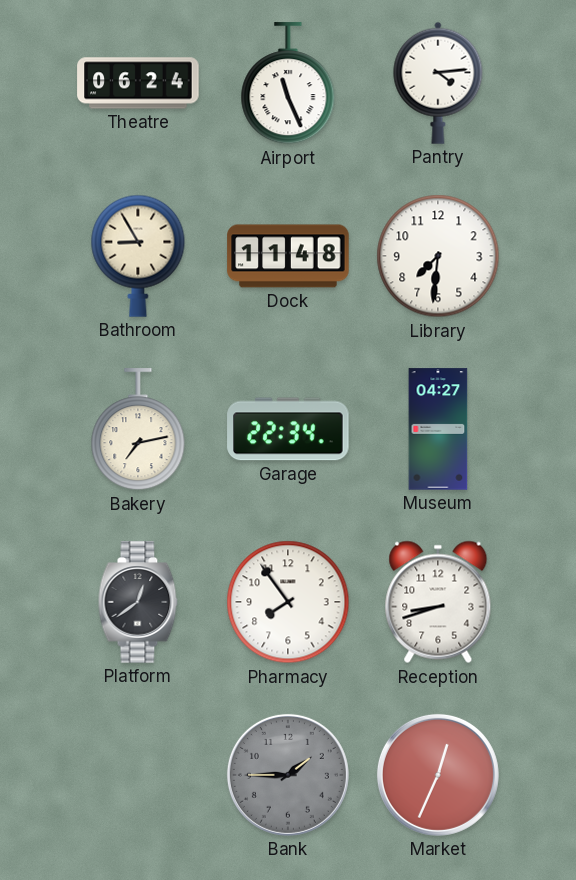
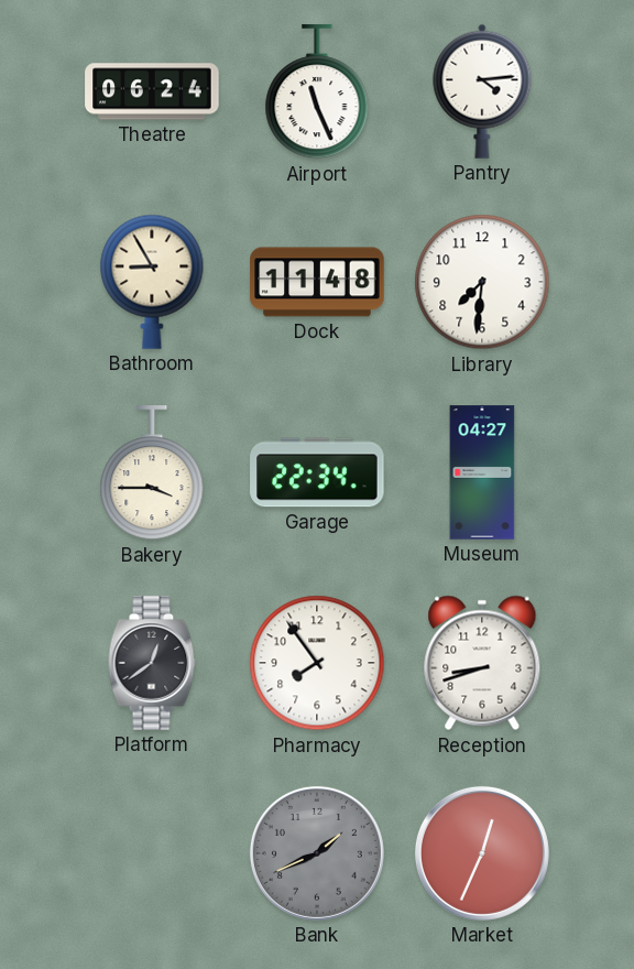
Bakery: 7:13 -> 3:45 (152, 473)
Bank: 1:45 -> 1:41 (317, 853)
